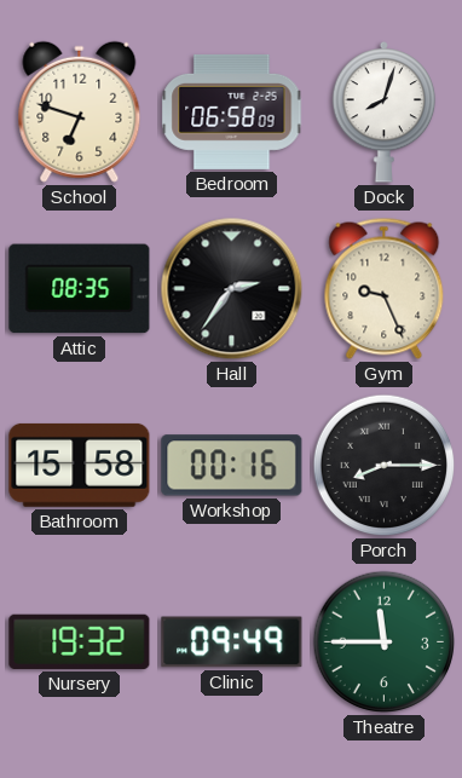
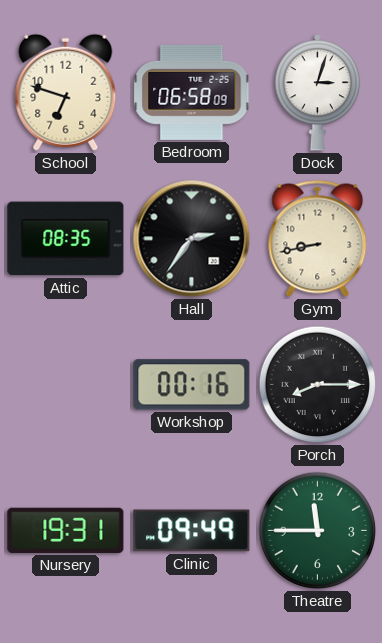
Dock: 8:03 -> 3:03 (318, 92)
Gym: 9:26 -> 8:43 (318, 238)
Bathroom: 15:58 -> none (80, 465)
Nursery: 19:32 -> 19:31 (66, 530)
